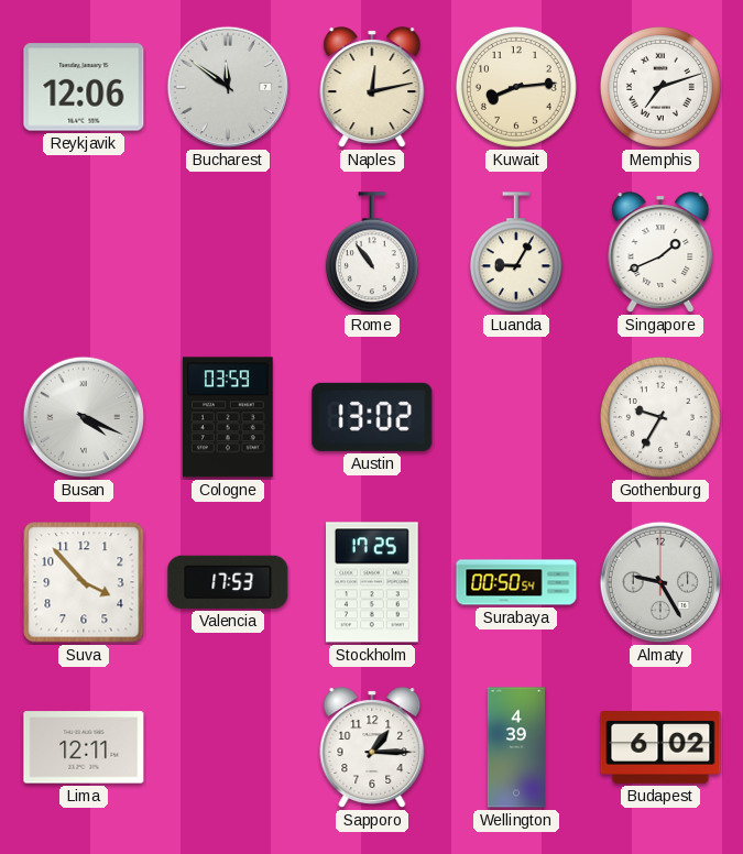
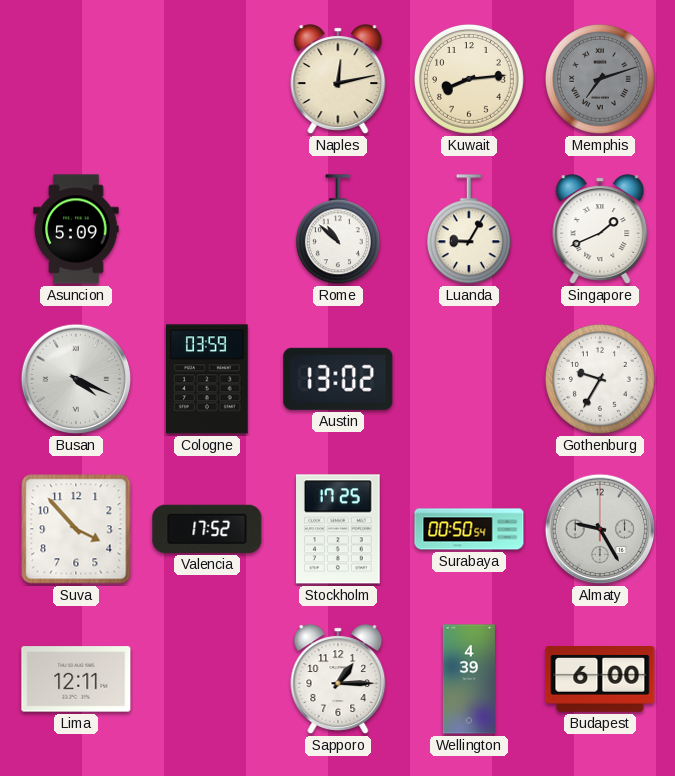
Reykjavik: 12:06 -> none (84, 87)
Bucharest: 11:51 -> none (228, 87)
Memphis dial: white -> grey (600, 79)
Asuncion: none -> 5:09 (76, 229)
Rome: 10:54 -> 10:52 (338, 230)
Valencia: 17:53 -> 17:52 (207, 529)
Budapest: 6:02 -> 6:00 (600, 680)
